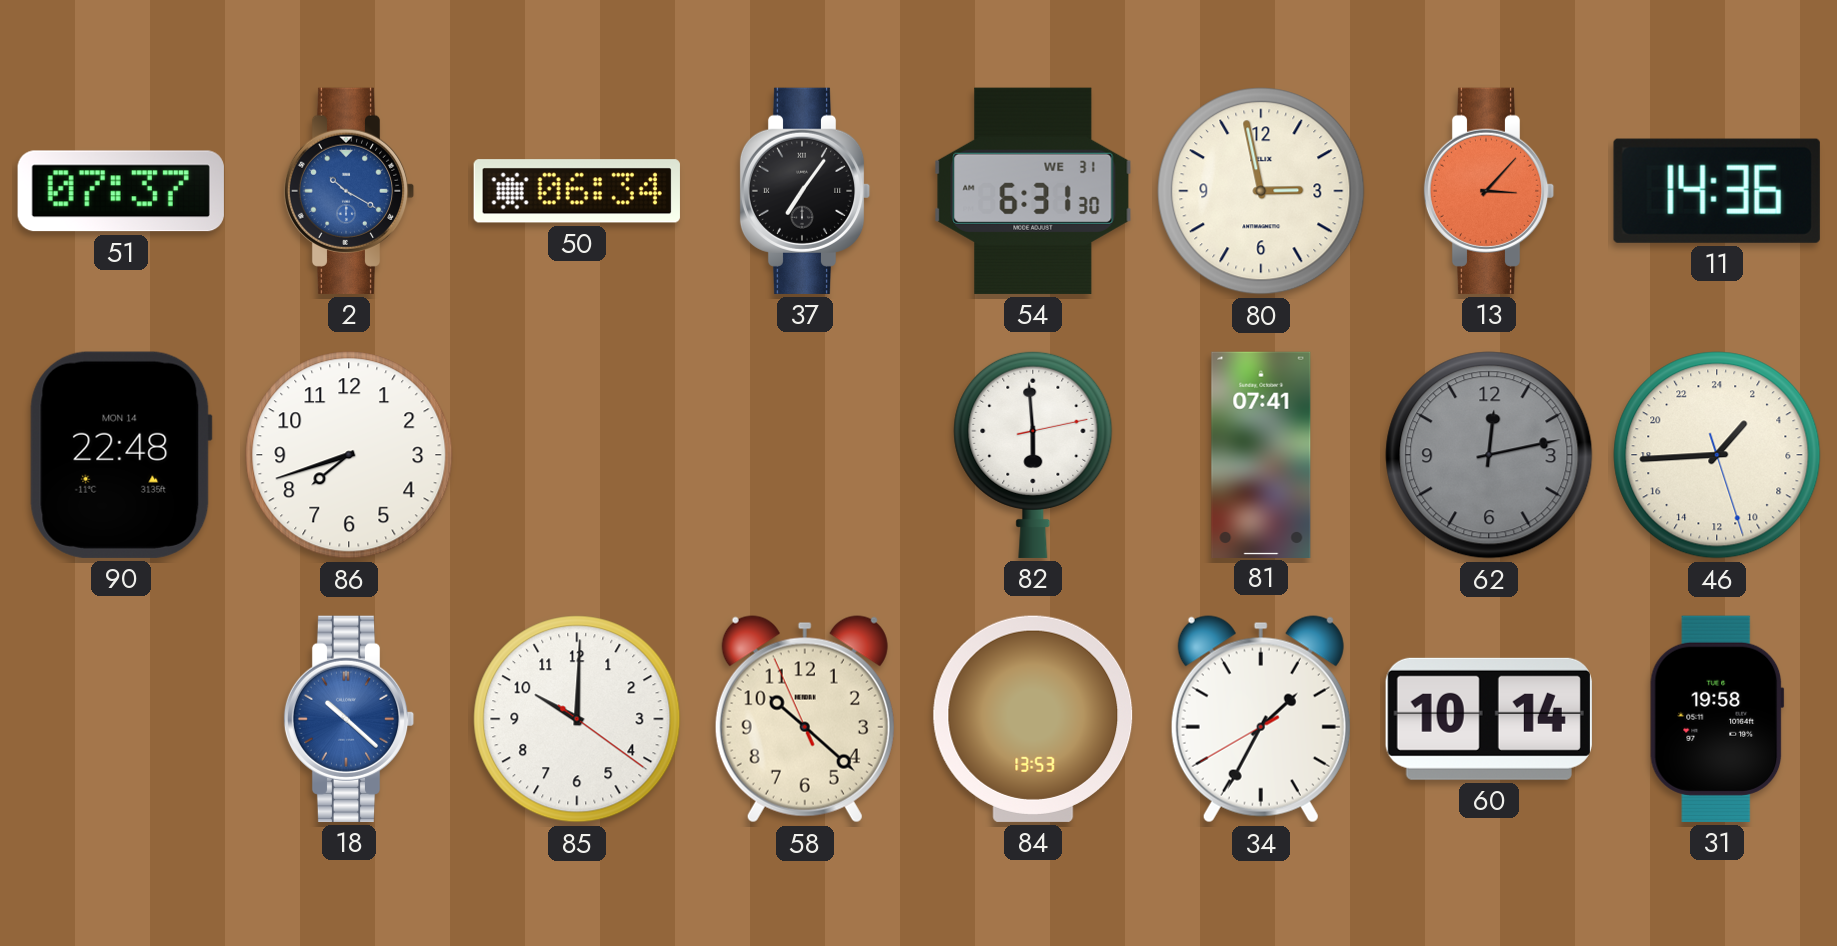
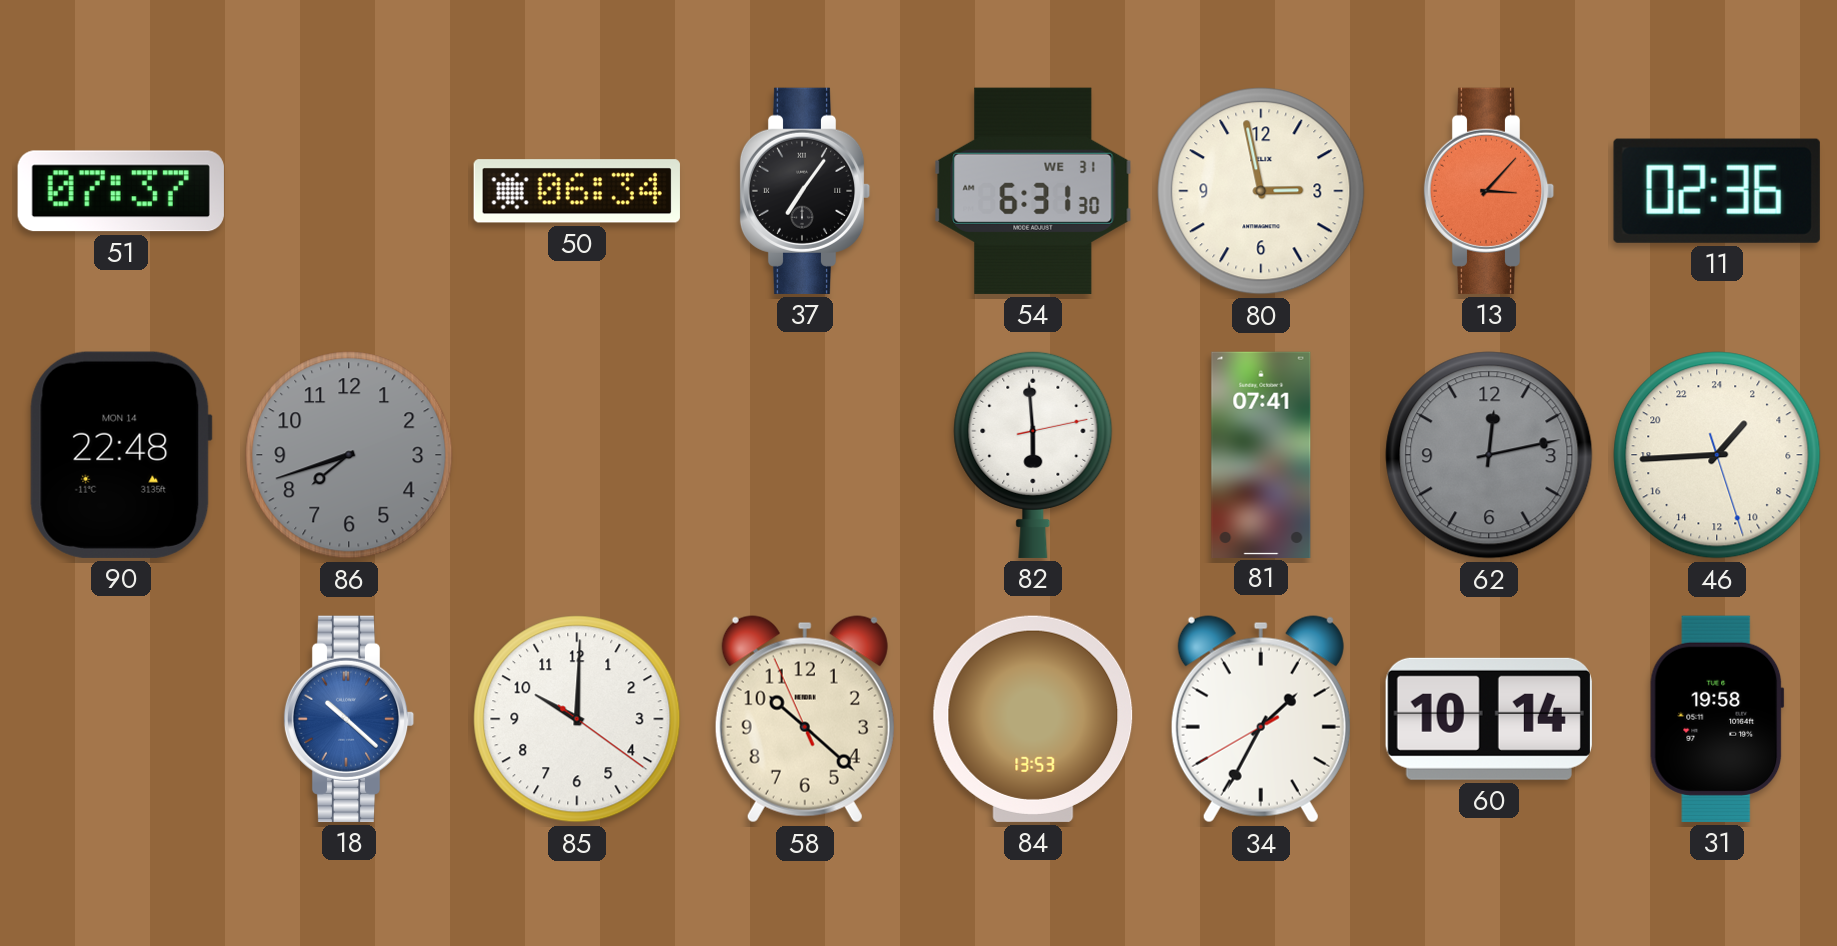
2: 10:20 -> none (349, 191)
11: 14:36 -> 02:36 (1717, 191)
86 dial: white -> grey (349, 455)
